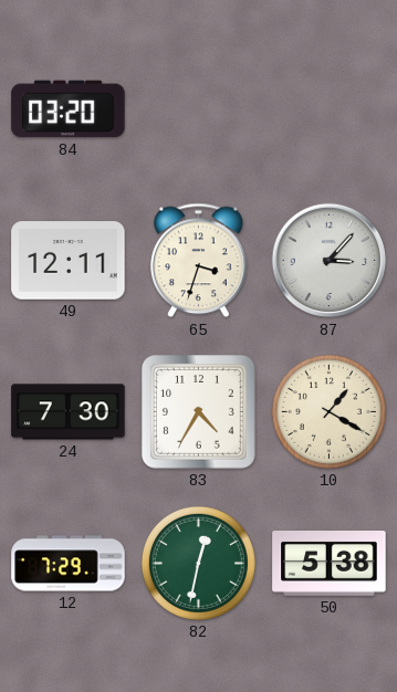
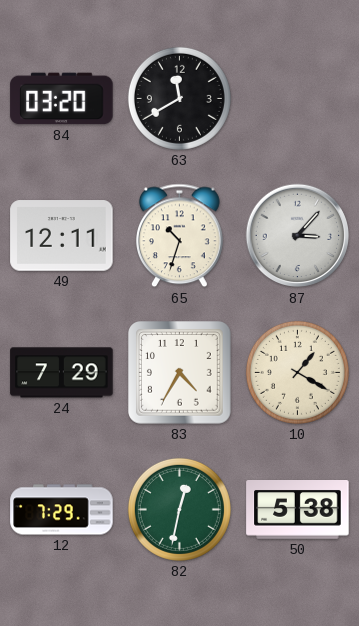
63: none -> 11:40 (179, 98)
65: 3:33 -> 10:33 (180, 236)
24: 7:30 -> 7:29 (62, 373)
